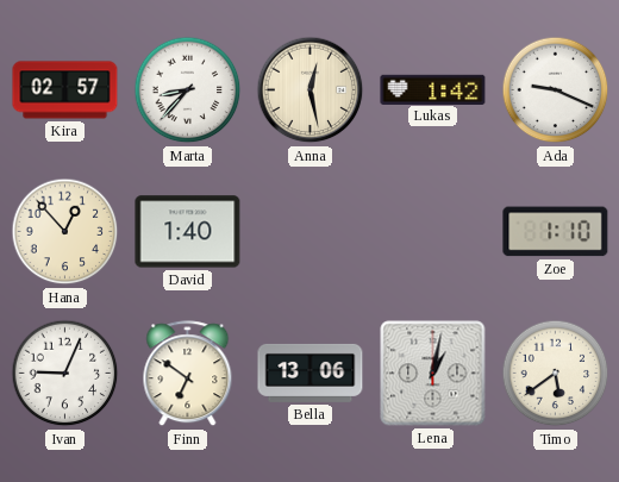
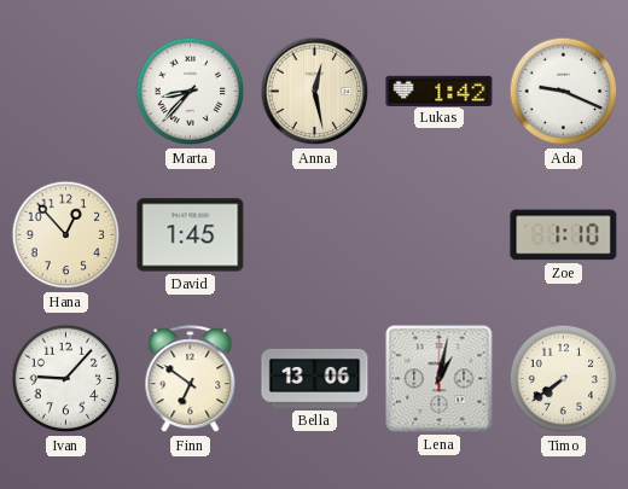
Kira: 02:57 -> none (65, 90)
David: 1:40 -> 1:45 (191, 235)
Ivan: 9:04 -> 9:07 (66, 379)
Timo: 5:39 -> 7:39 (564, 379)
